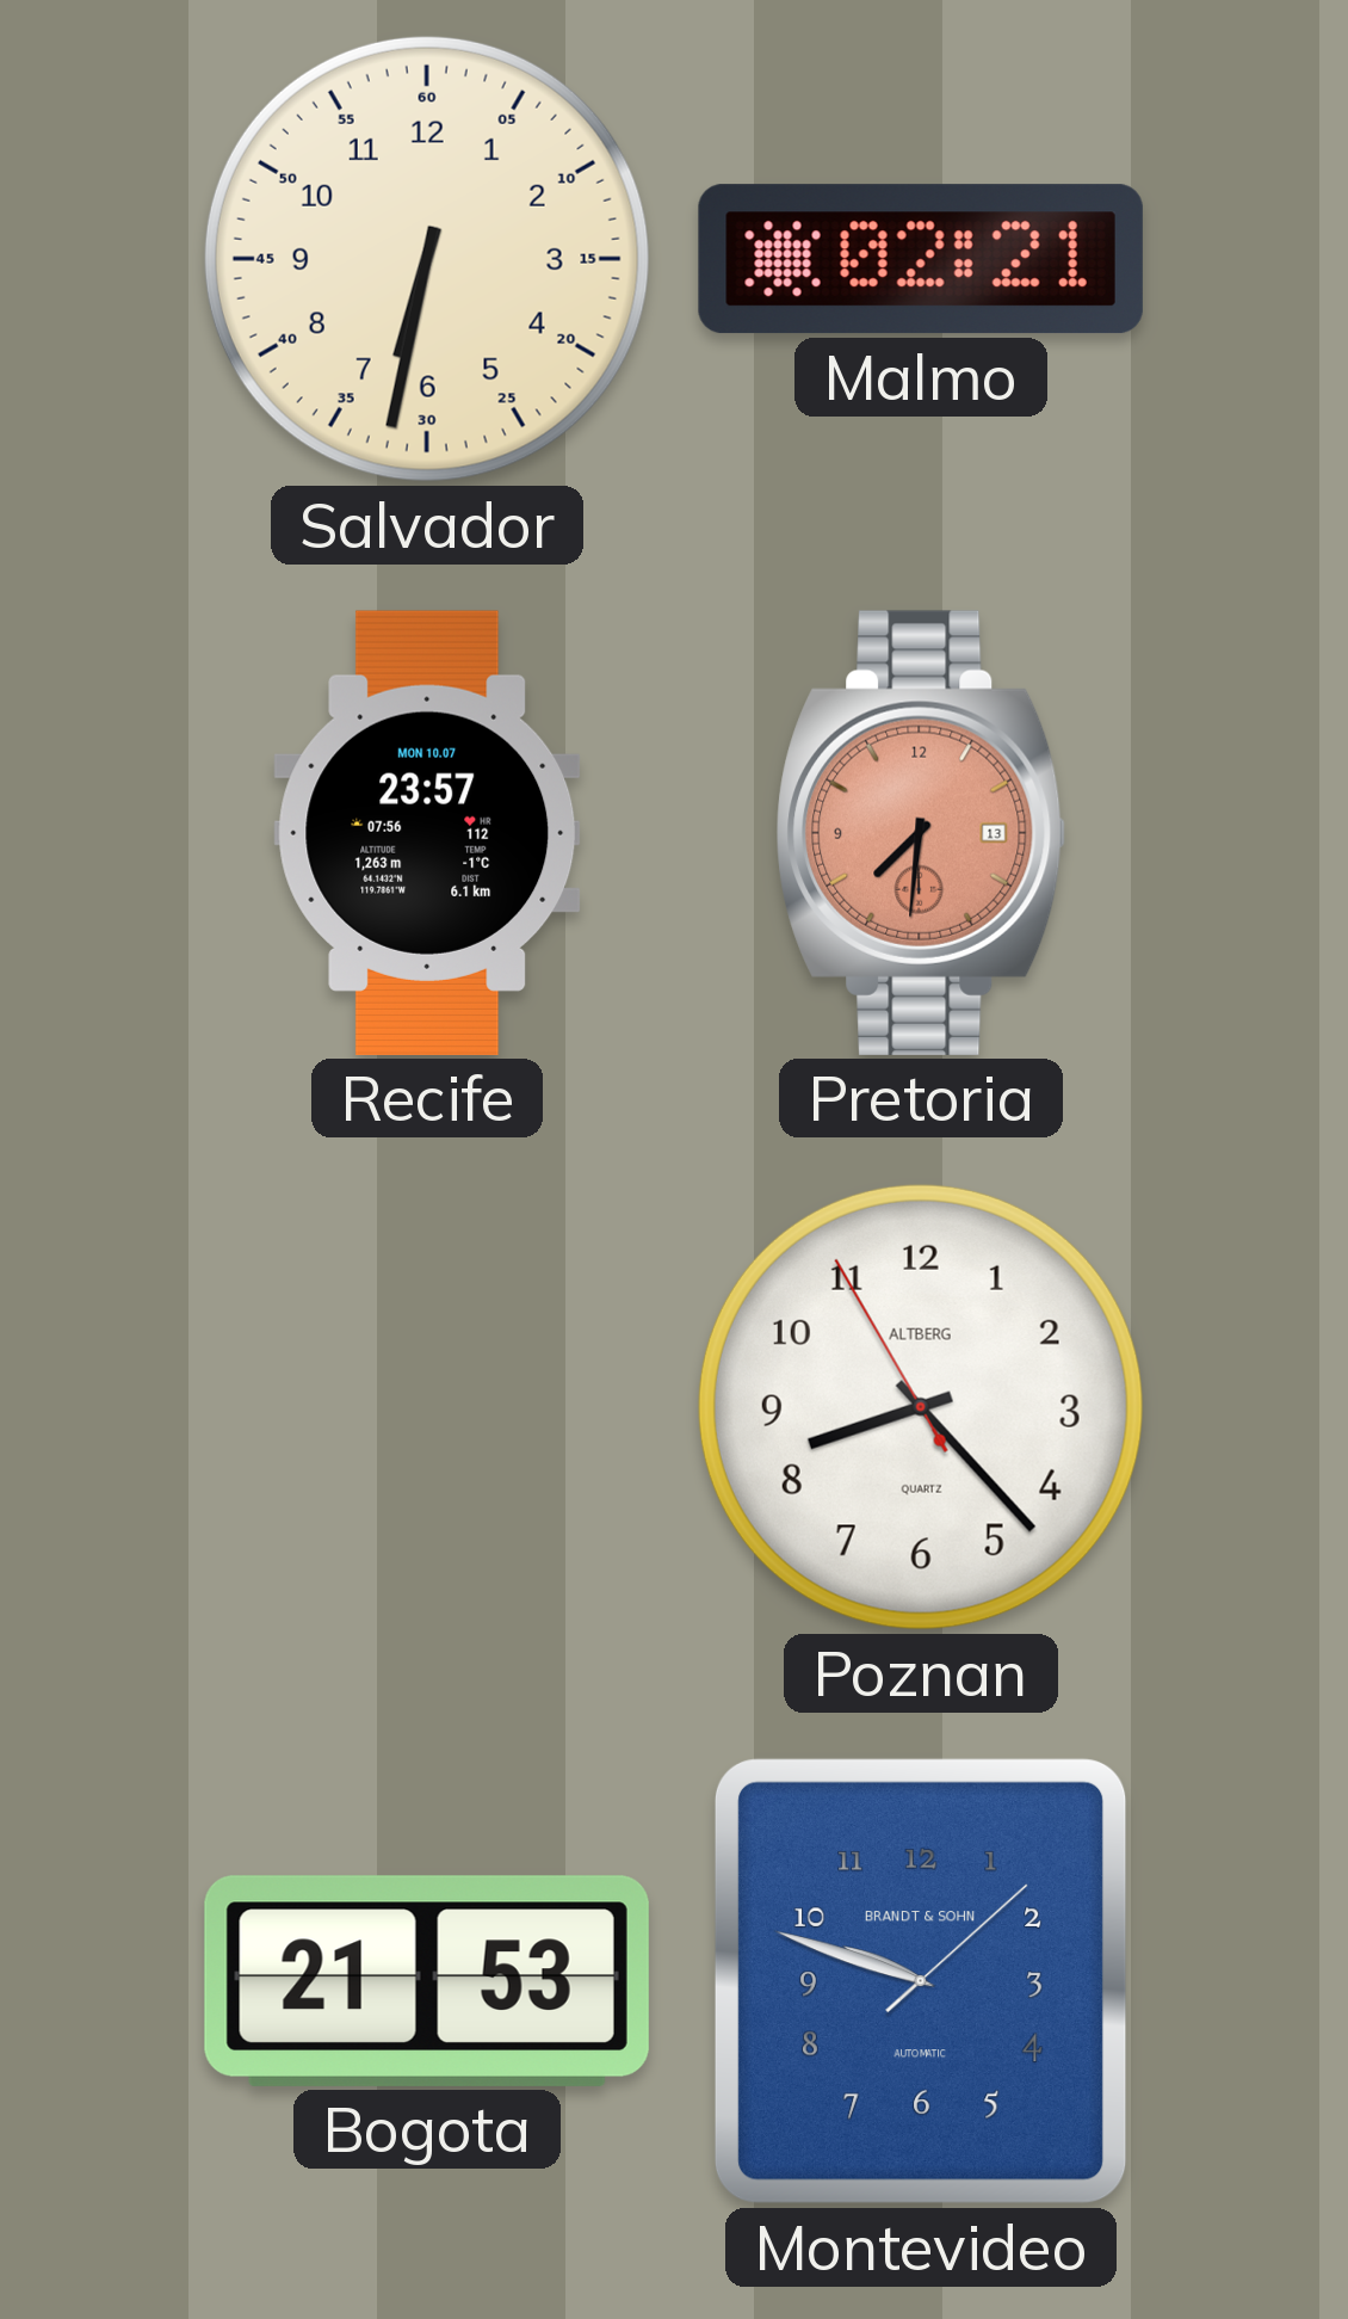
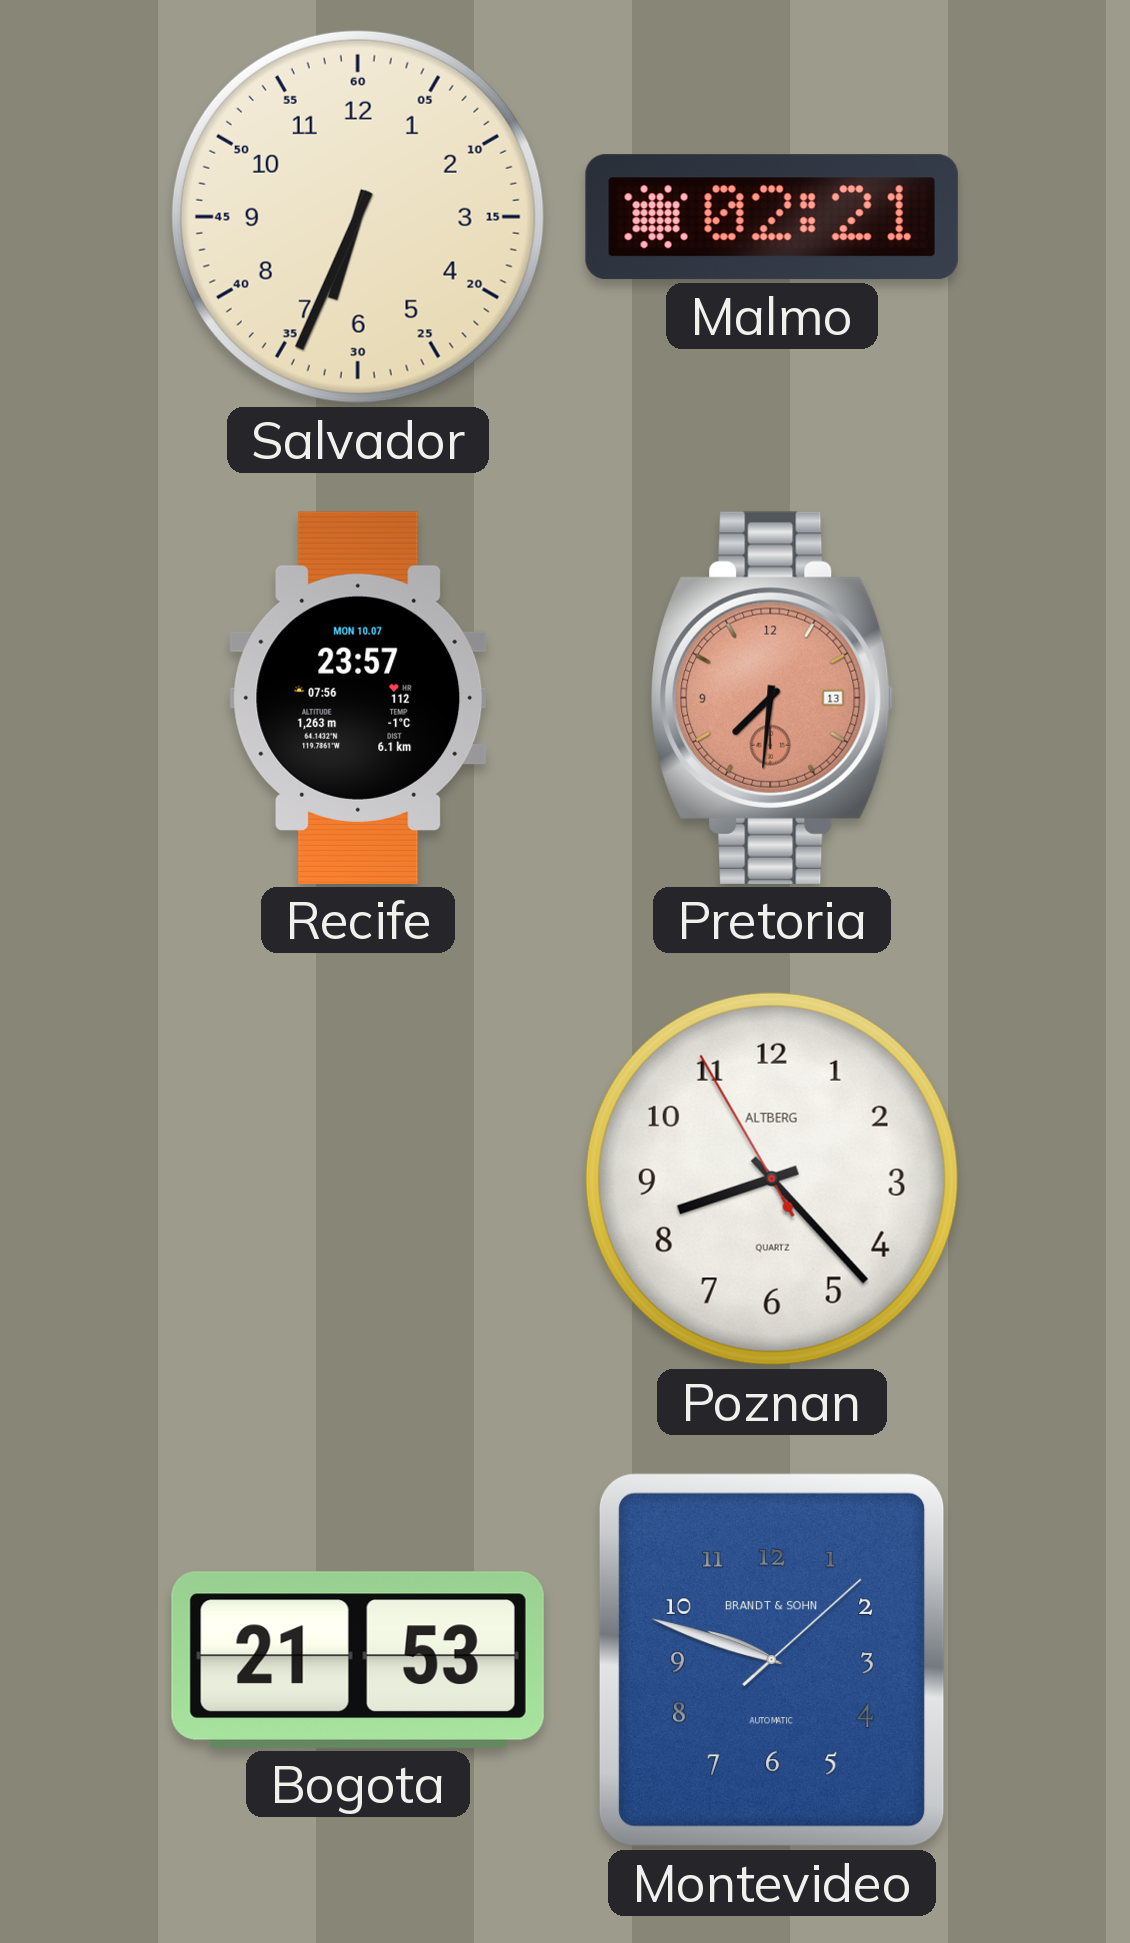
Salvador: 6:32 -> 6:34 (358, 217)
